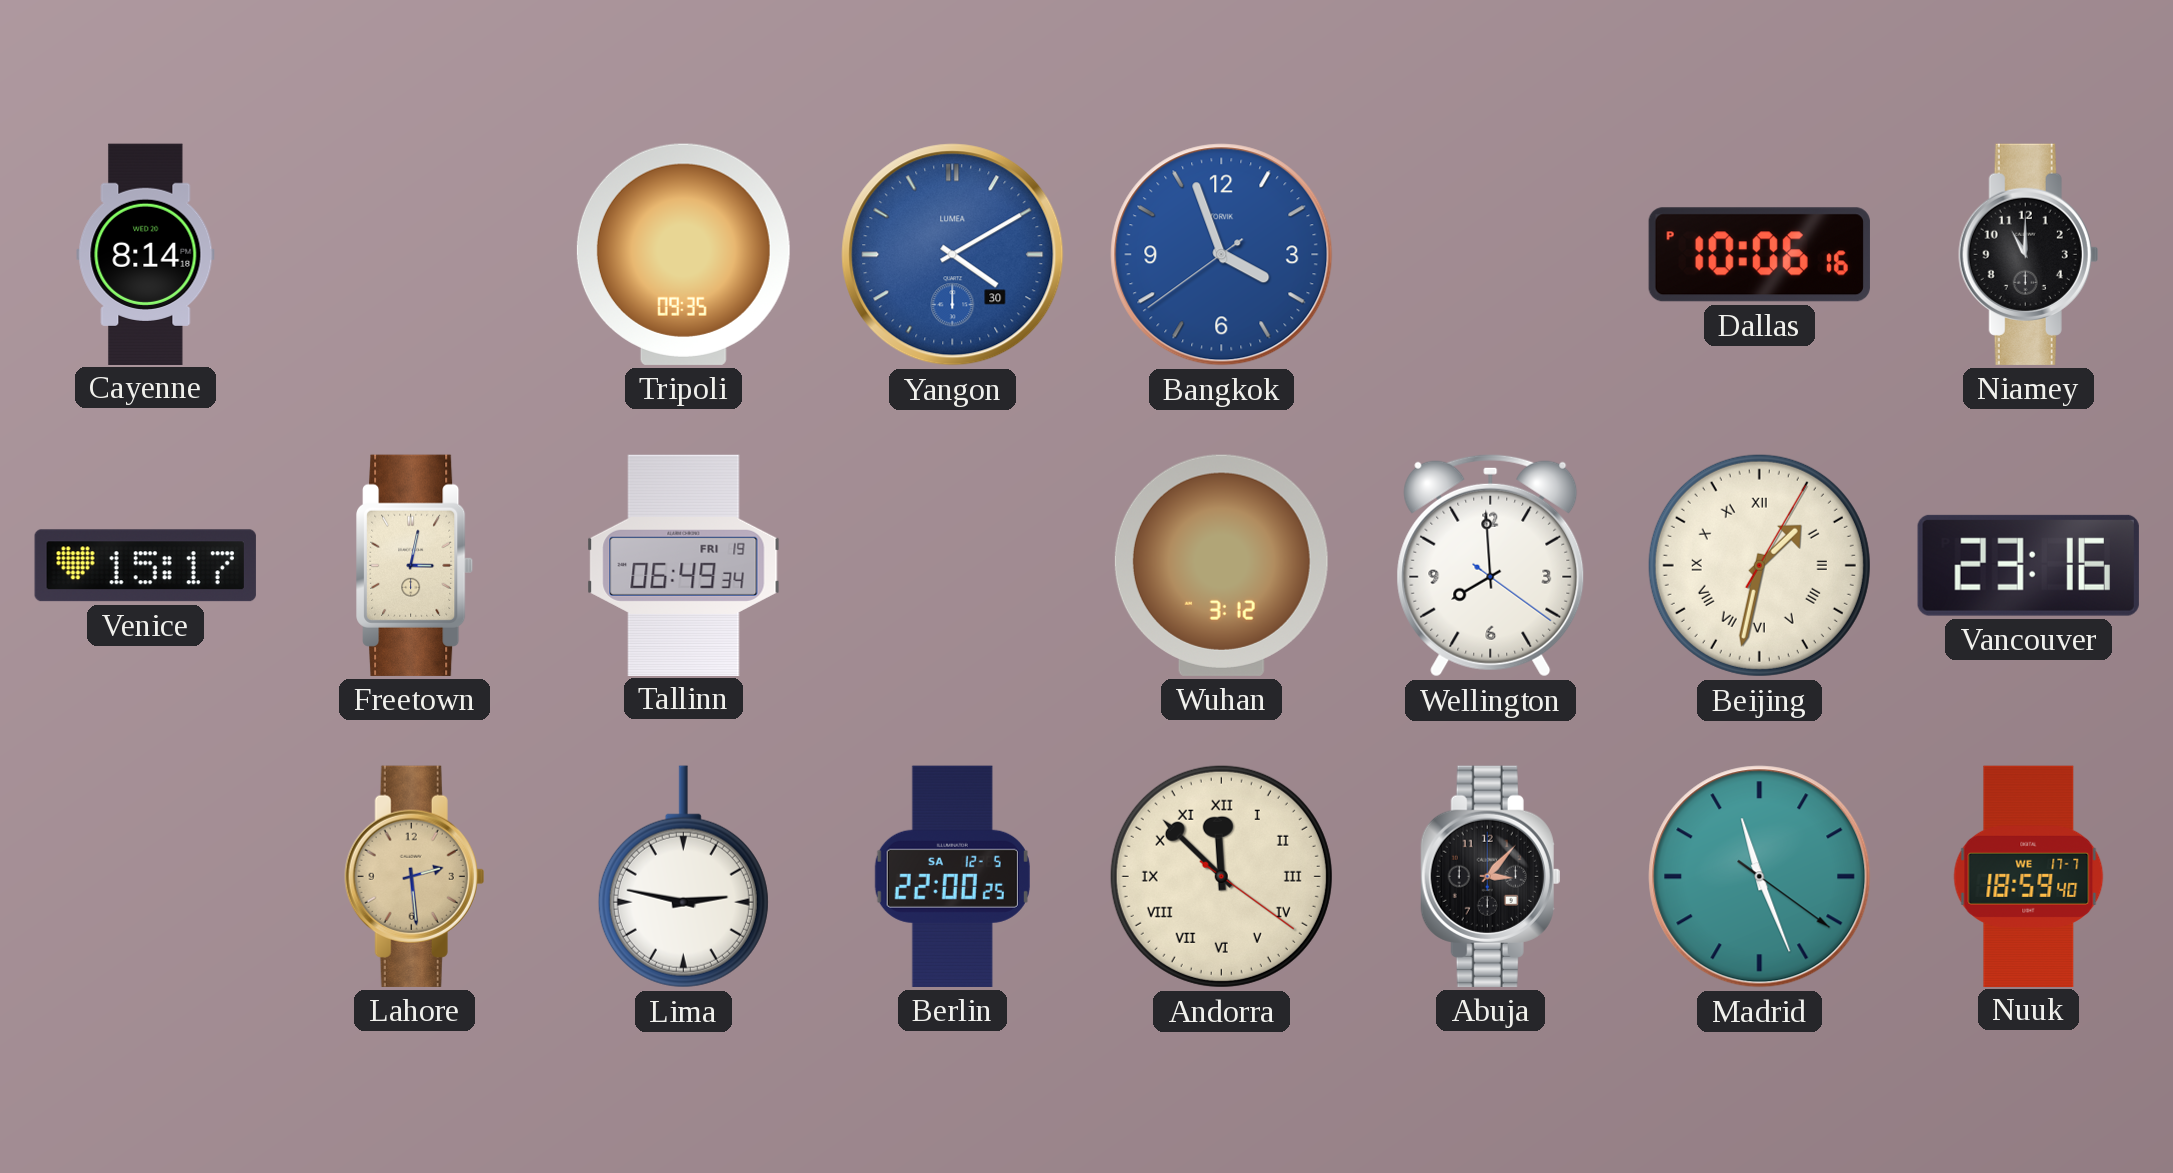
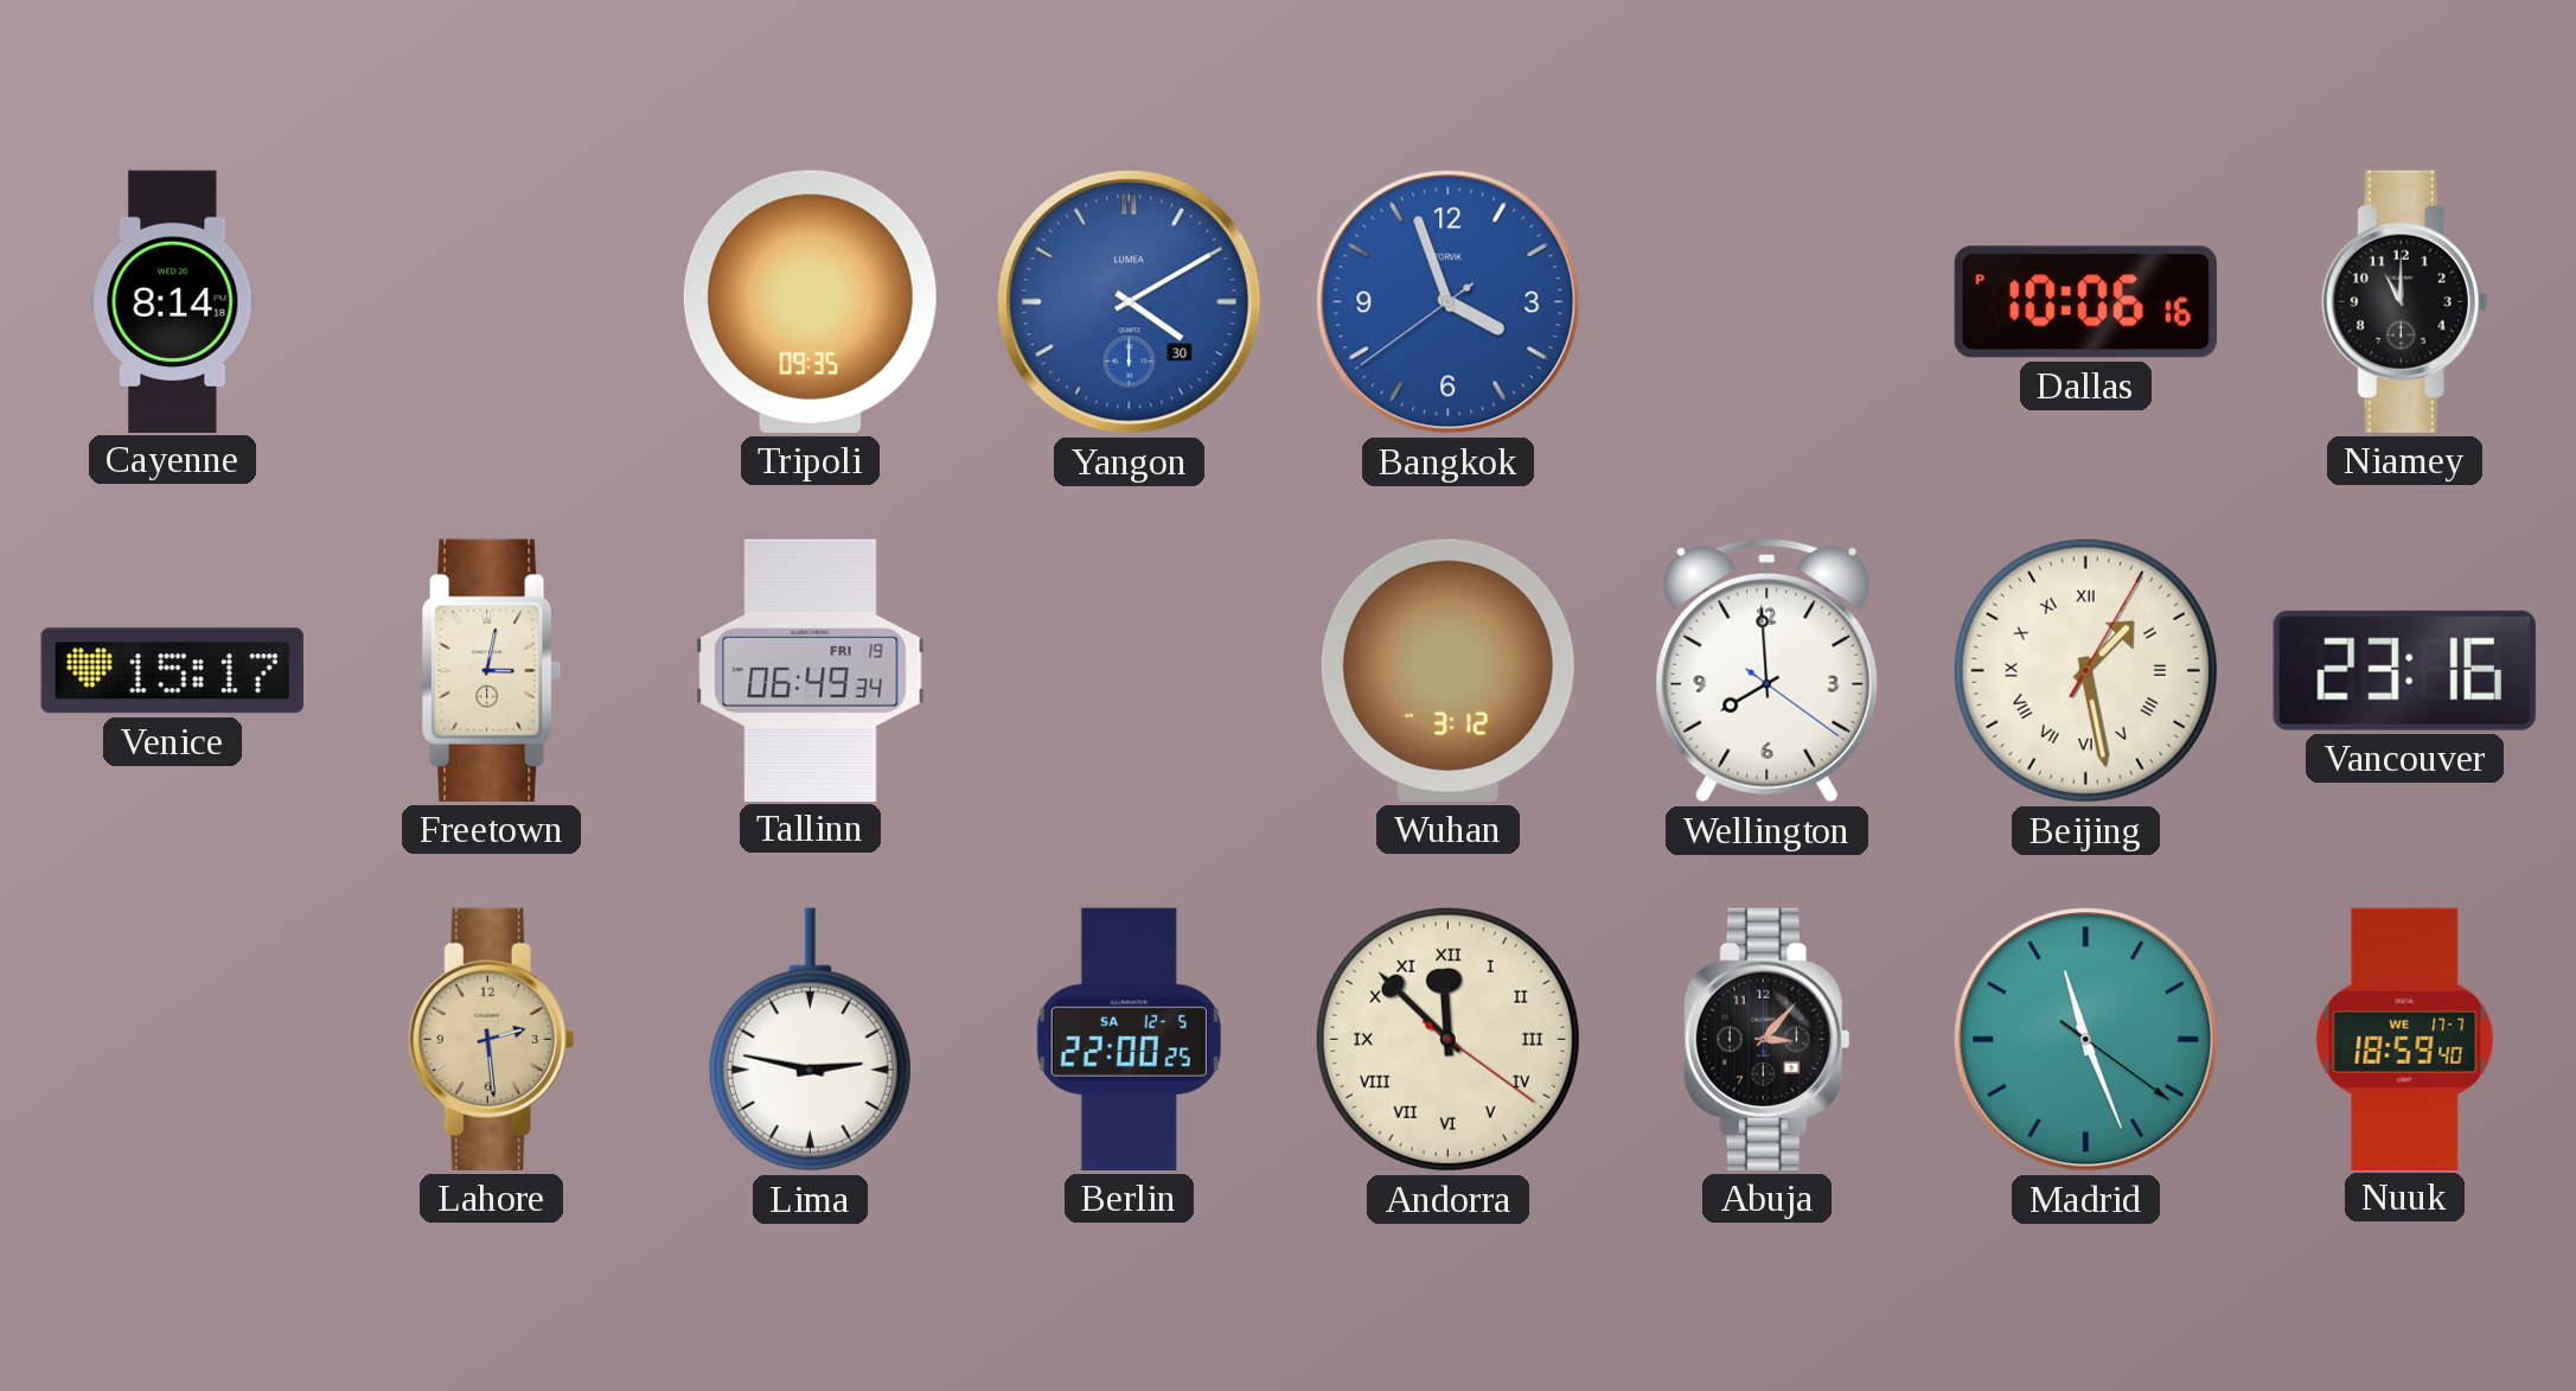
Beijing: 1:32 -> 1:28 (2085, 670)
